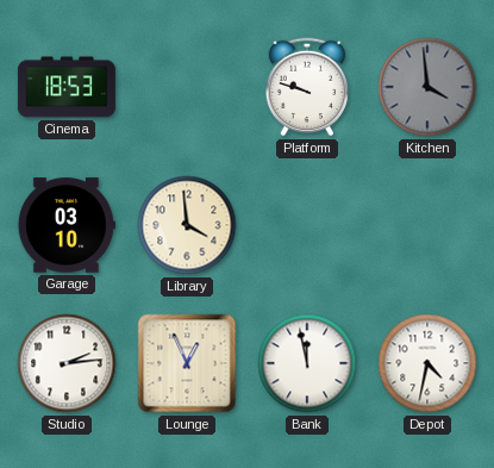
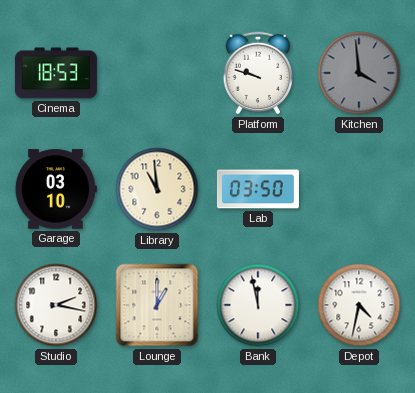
Library: 3:59 -> 10:59 (157, 189)
Lab: none -> 03:50 (258, 189)
Studio: 2:14 -> 2:17 (56, 305)
Lounge: 12:56 -> 1:00 (157, 305)
